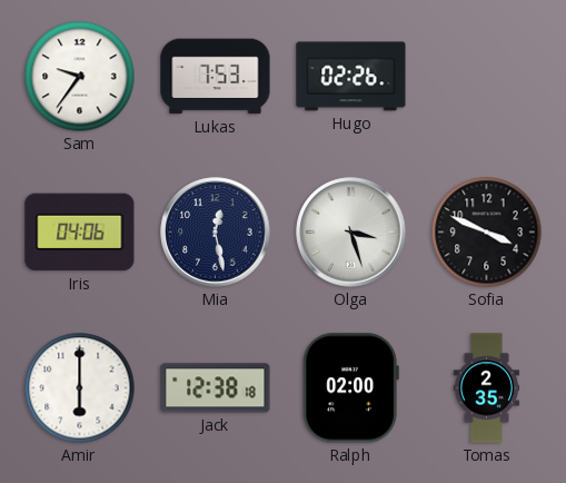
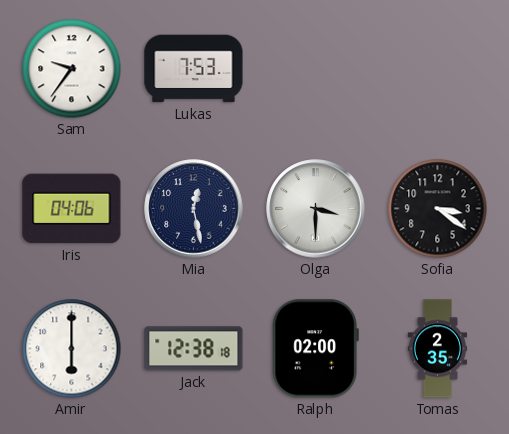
Hugo: 02:26 -> none (351, 77)
Olga: 3:27 -> 3:30 (316, 209)
Sofia: 3:49 -> 3:21 (438, 209)
